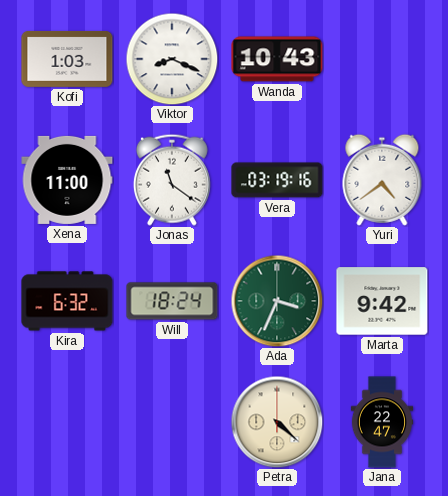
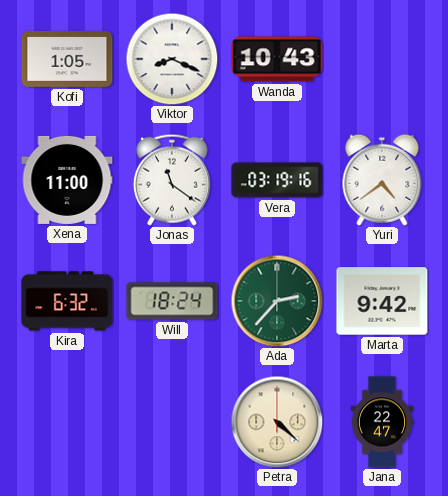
Kofi: 1:03 -> 1:05 (67, 59)
Ada: 3:34 -> 2:37 (277, 301)
